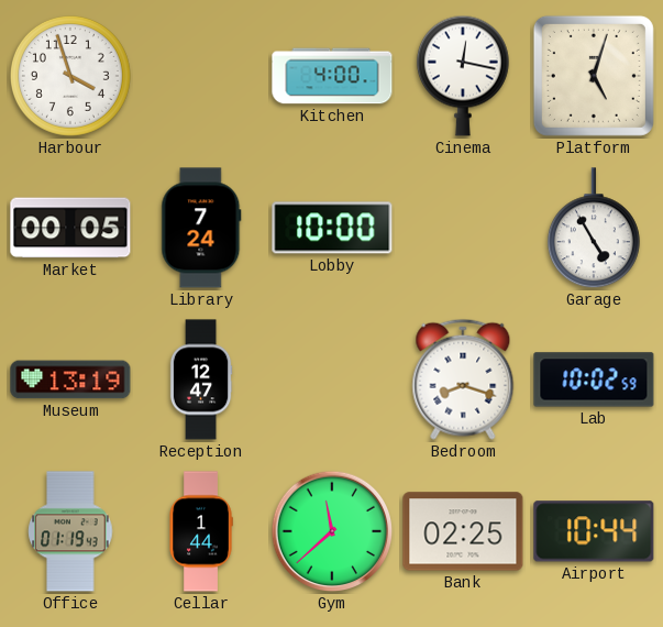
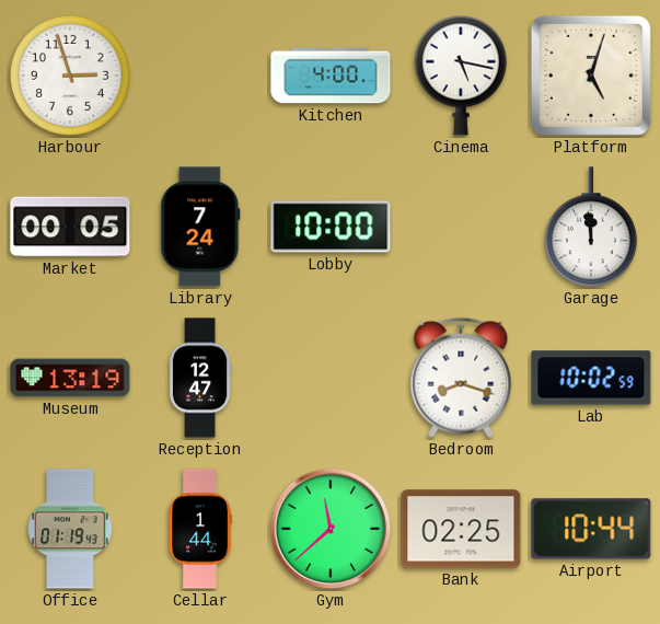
Harbour: 3:57 -> 2:57 (70, 76)
Cinema: 12:17 -> 5:17 (461, 76)
Garage: 4:55 -> 11:59 (591, 228)
